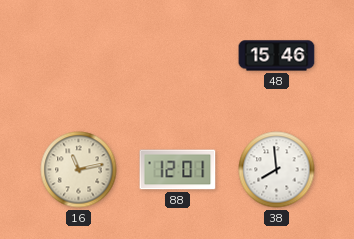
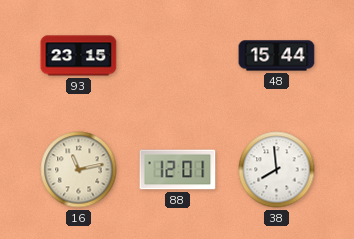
93: none -> 23:15 (79, 56)
48: 15:46 -> 15:44 (277, 56)
